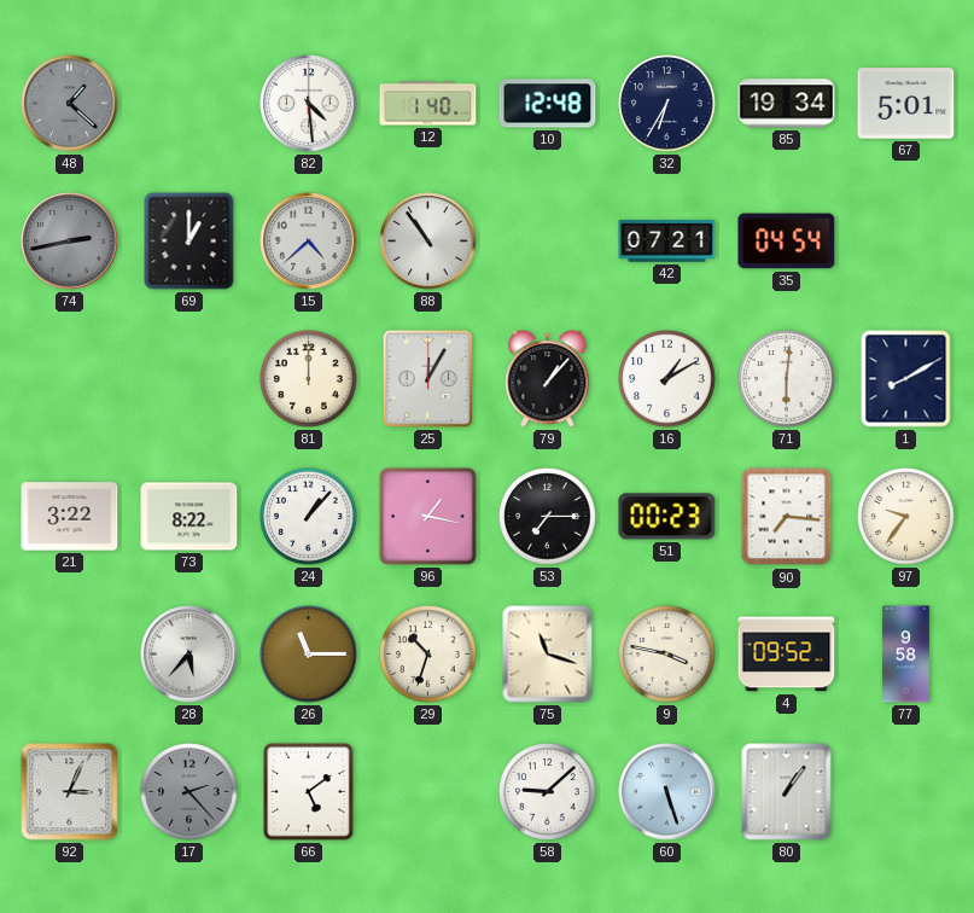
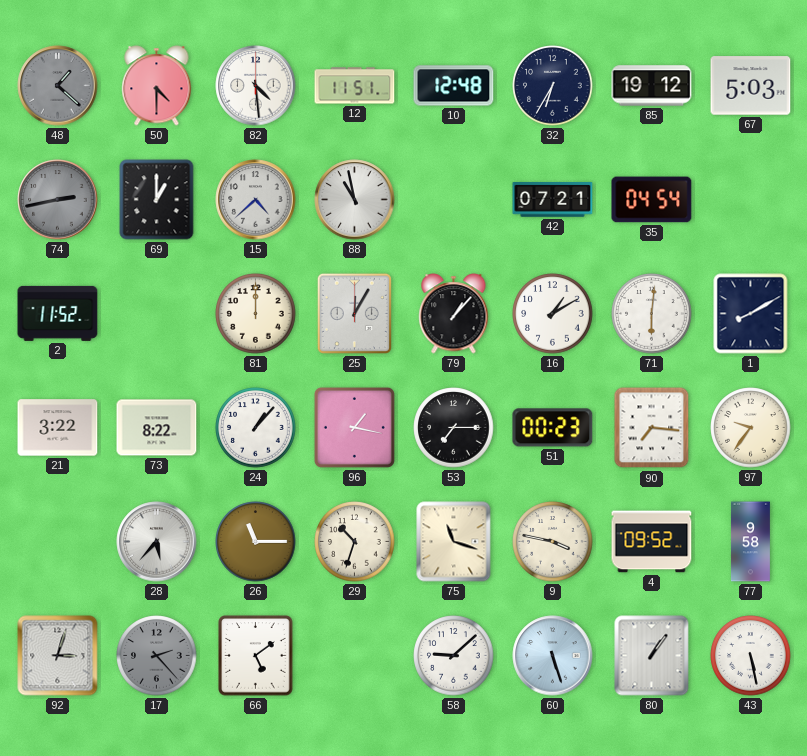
50: none -> 4:30 (157, 86)
12: 1:40 -> 11:51 (355, 86)
85: 19:34 -> 19:12 (652, 86)
67: 5:01 -> 5:03 (751, 86)
88: 10:54 -> 10:58 (355, 200)
2: none -> 11:52 (58, 313)
92: 3:04 -> 3:03 (58, 656)
43: none -> 5:28 (751, 656)
